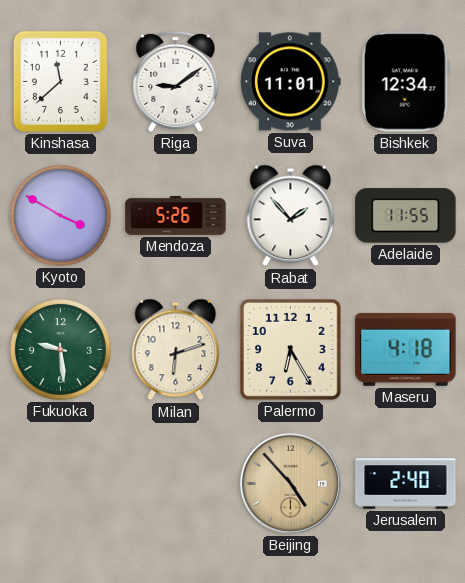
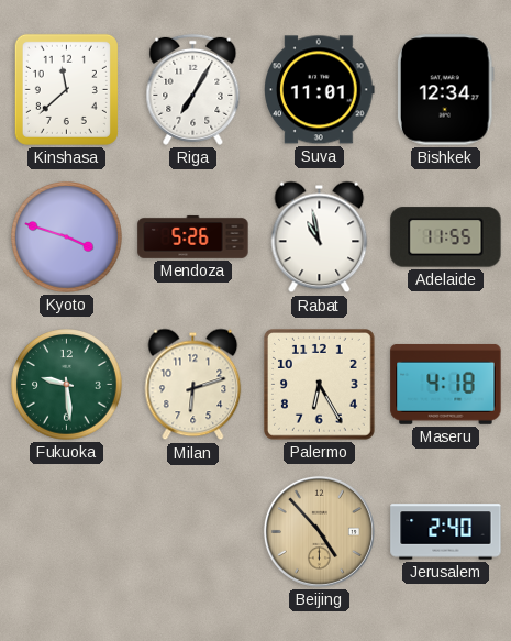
Riga: 9:09 -> 7:05 (193, 89)
Kyoto: 3:50 -> 3:48 (67, 237)
Rabat: 1:53 -> 10:58 (320, 237)
